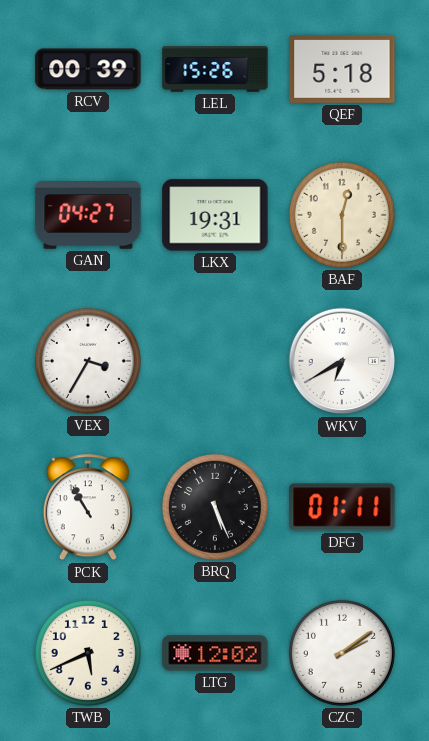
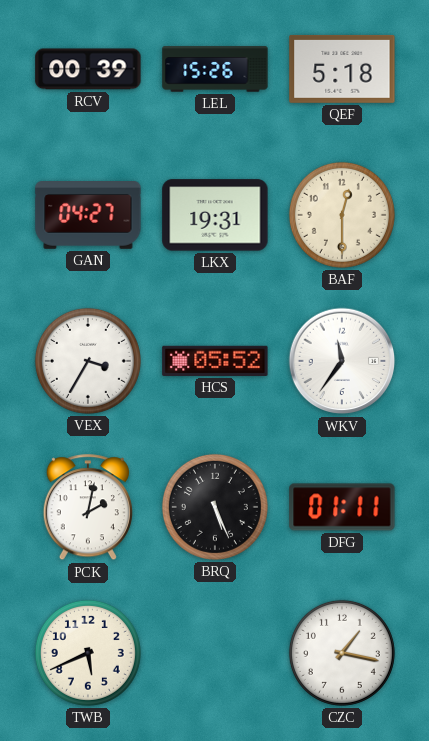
HCS: none -> 05:52 (215, 361)
WKV: 6:40 -> 11:36 (342, 361)
PCK: 10:55 -> 2:02 (88, 508)
LTG: 12:02 -> none (215, 653)
CZC: 2:09 -> 1:17 (342, 653)
